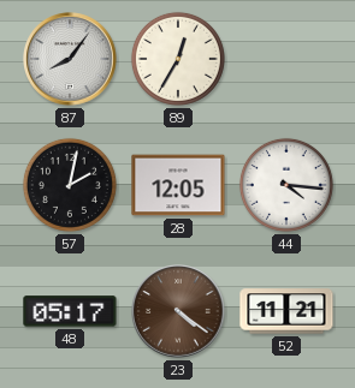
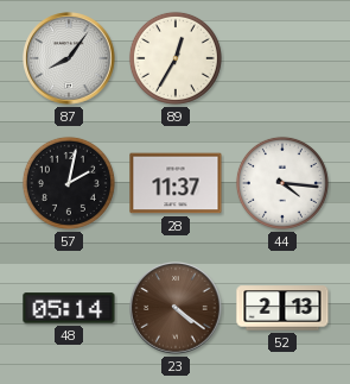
28: 12:05 -> 11:37 (176, 183)
48: 05:17 -> 05:14 (69, 308)
52: 11:21 -> 2:13 (282, 308)
